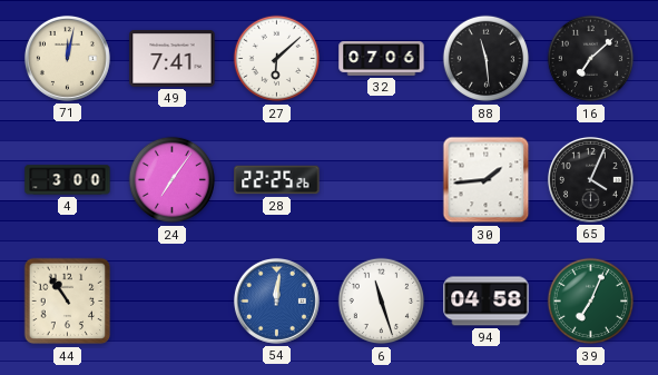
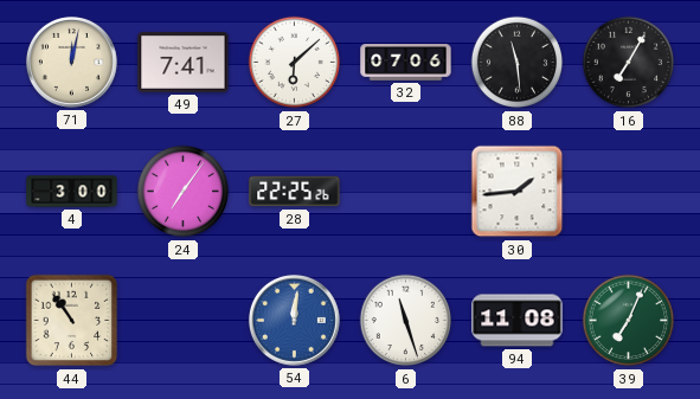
16: 7:08 -> 7:05 (629, 63)
65: 4:04 -> none (590, 179)
94: 04:58 -> 11:08 (518, 321)
